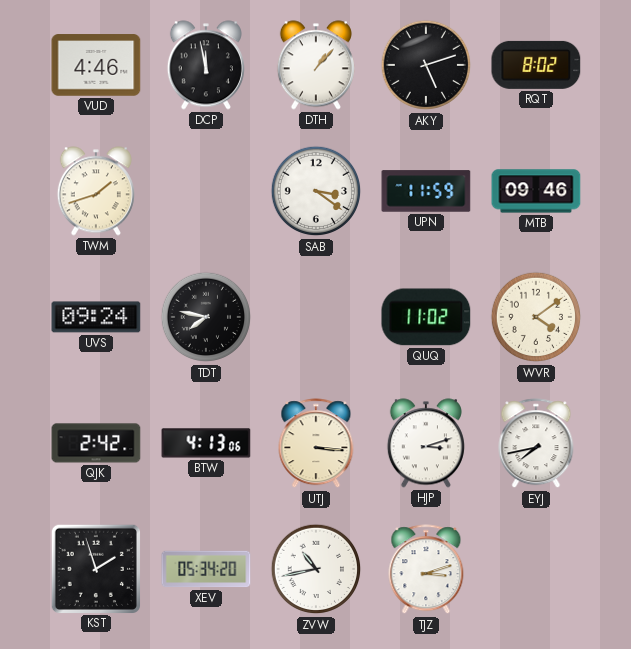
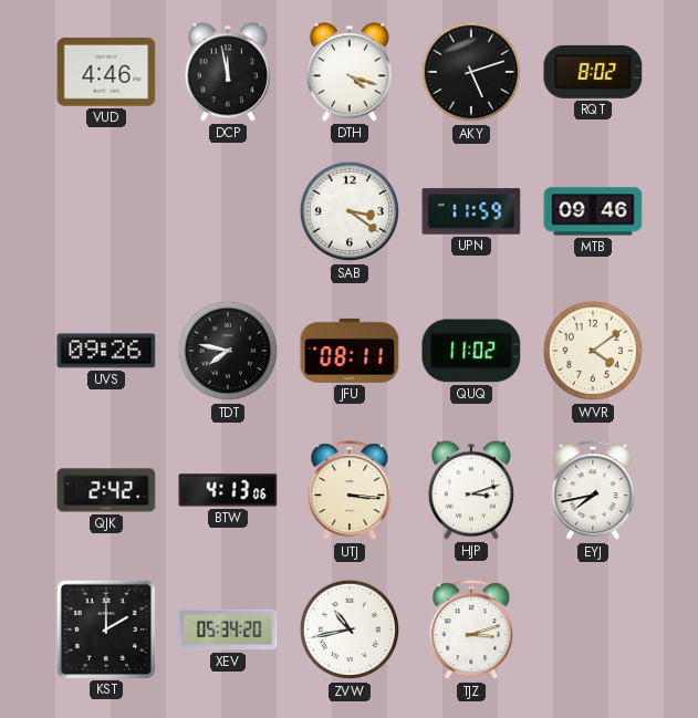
DTH: 1:07 -> 4:18 (350, 72)
TWM: 1:42 -> none (96, 191)
UVS: 09:24 -> 09:26 (106, 351)
JFU: none -> 08:11 (350, 351)
KST: 1:57 -> 2:00 (105, 628)
